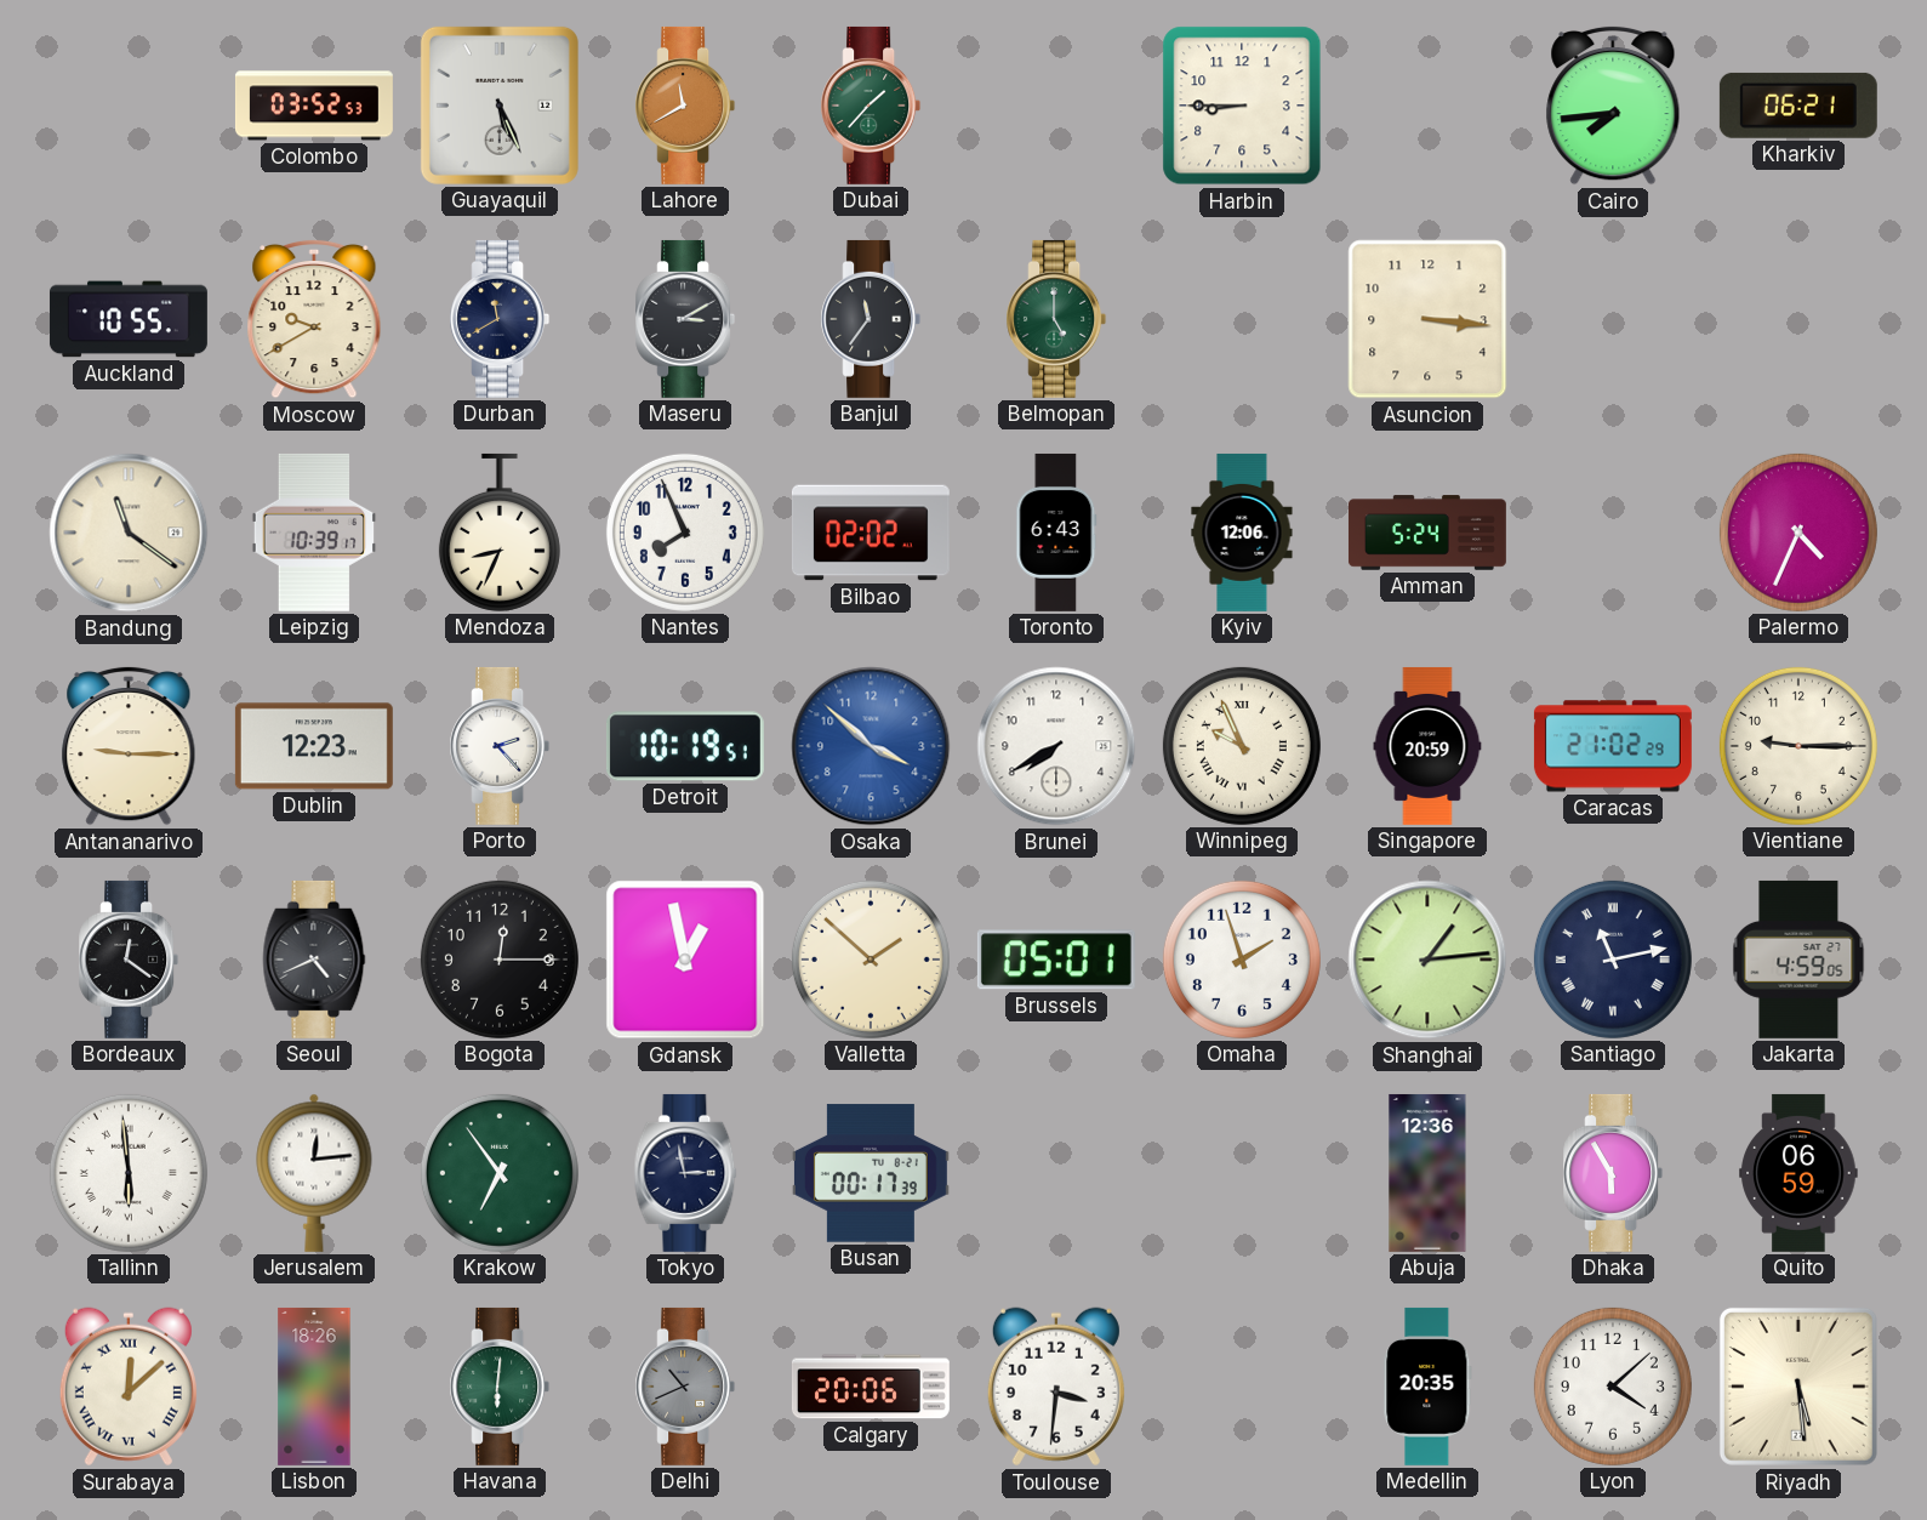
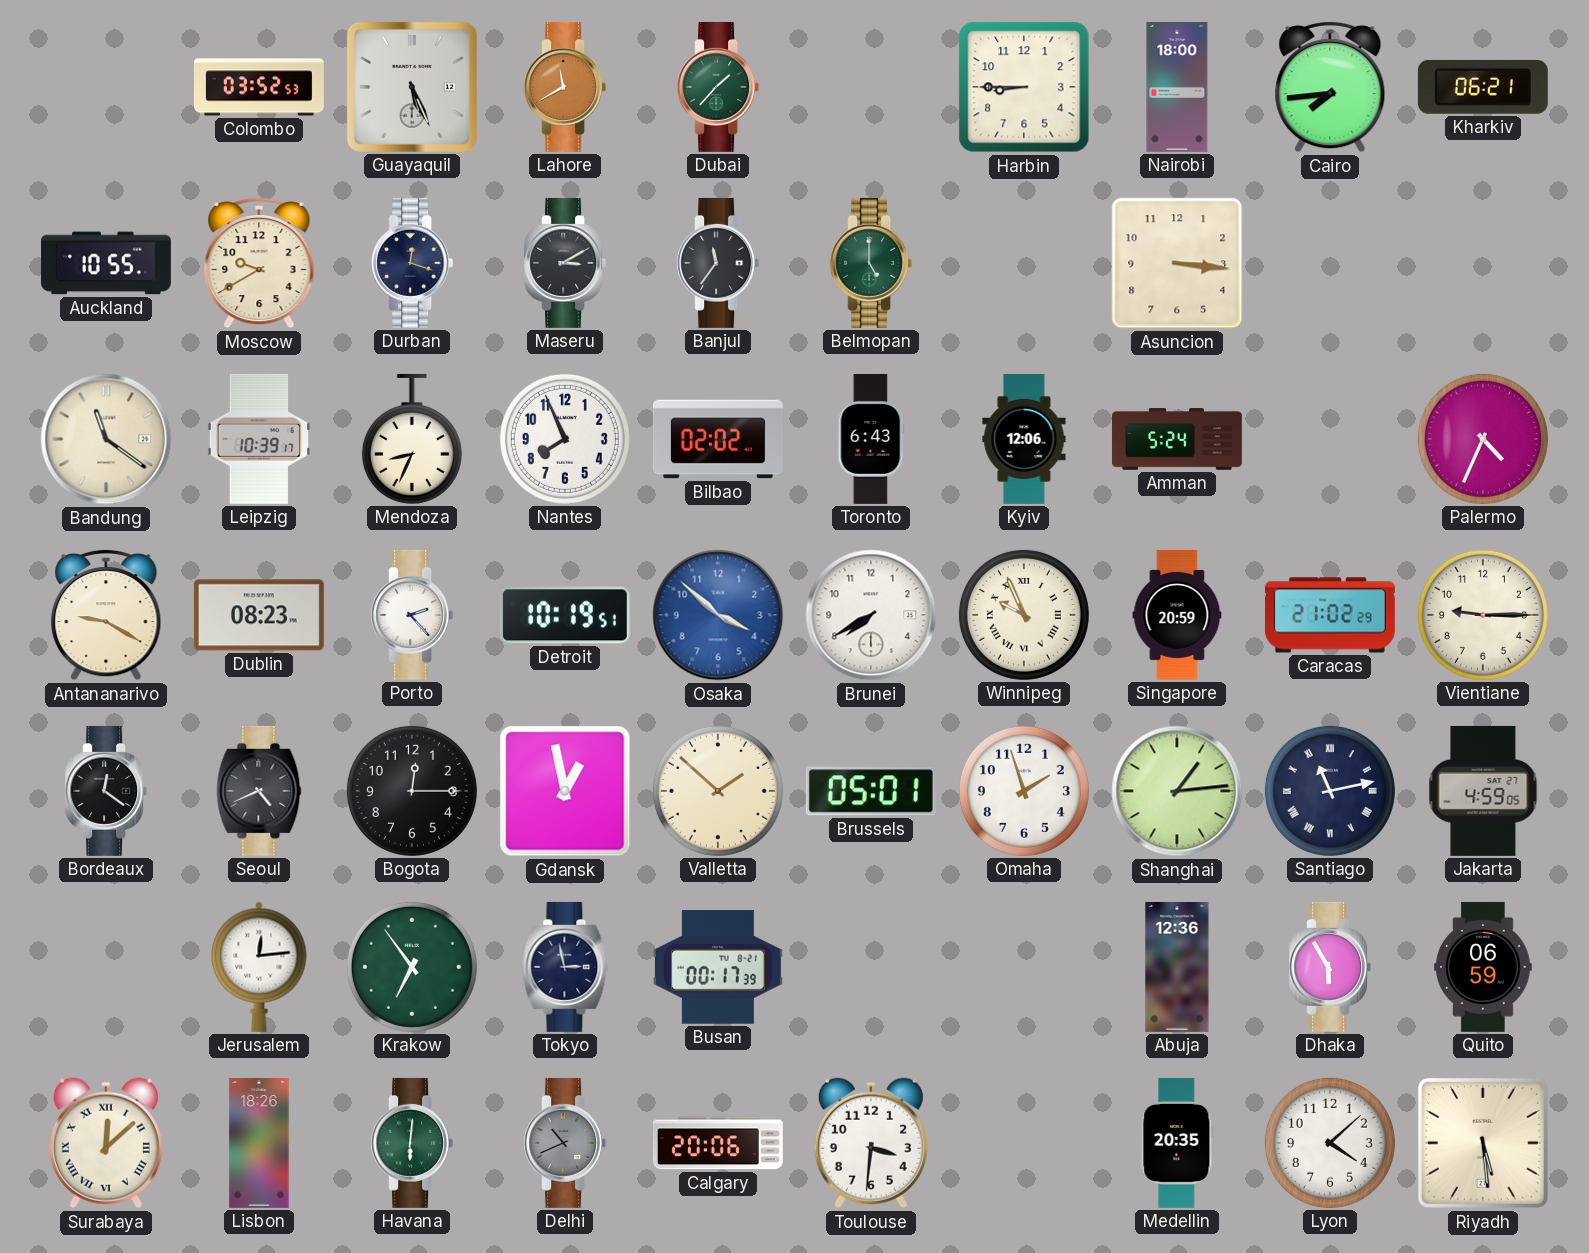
Nairobi: none -> 18:00 (1177, 87)
Durban: 11:40 -> 12:18 (412, 263)
Antananarivo: 9:15 -> 9:20 (106, 615)
Dublin: 12:23 -> 08:23 (259, 615)
Tallinn: 5:59 -> none (129, 1173)
